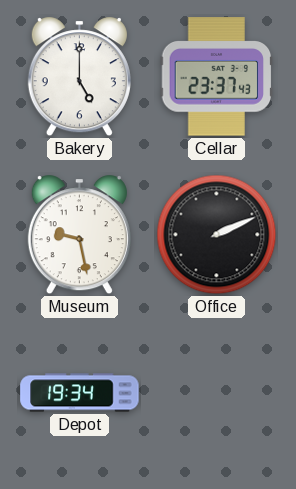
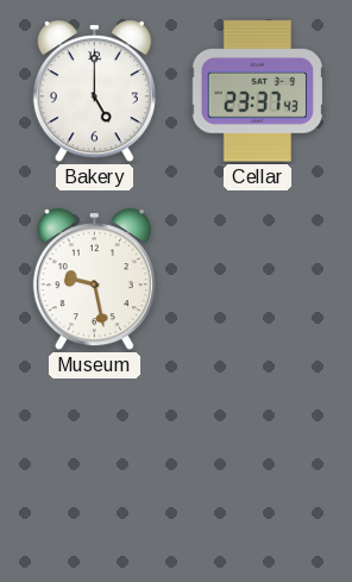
Office: 2:11 -> none (217, 235)
Depot: 19:34 -> none (80, 393)
